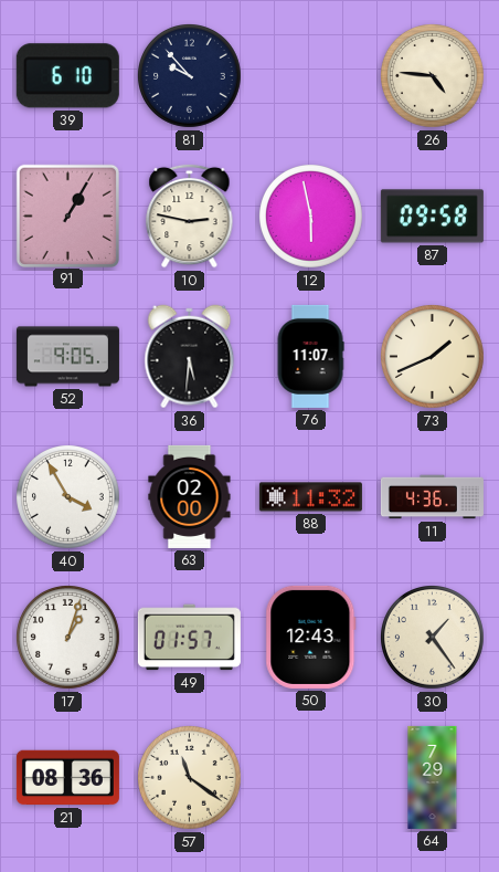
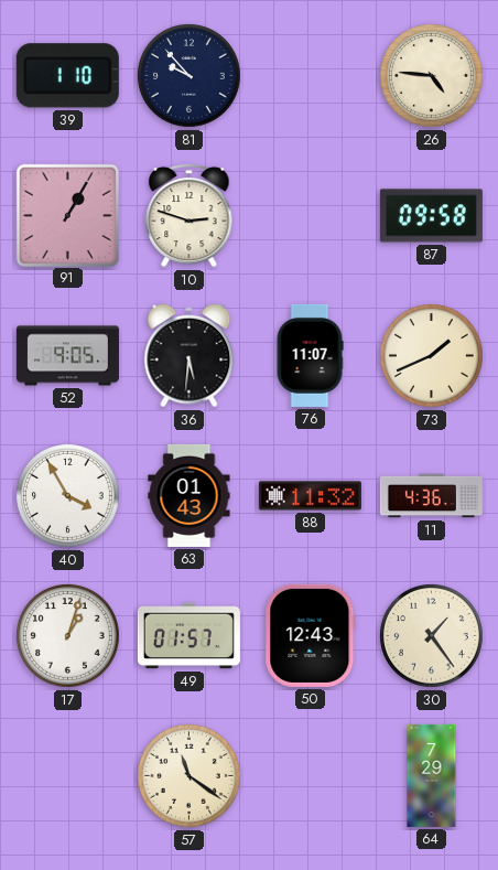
39: 6:10 -> 1:10 (67, 76)
10: 2:47 -> 2:48 (190, 215)
12: 5:58 -> none (311, 217)
63: 02:00 -> 01:43 (190, 495)
21: 08:36 -> none (67, 778)
